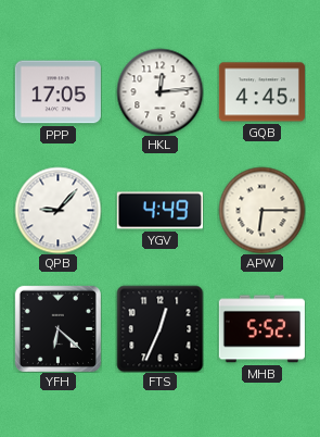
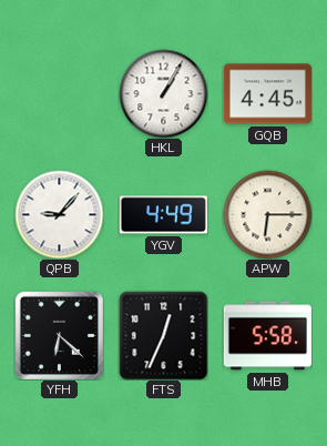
PPP: 17:05 -> none (57, 92)
HKL: 12:14 -> 1:05 (163, 93)
MHB: 5:52 -> 5:58 (267, 336)
